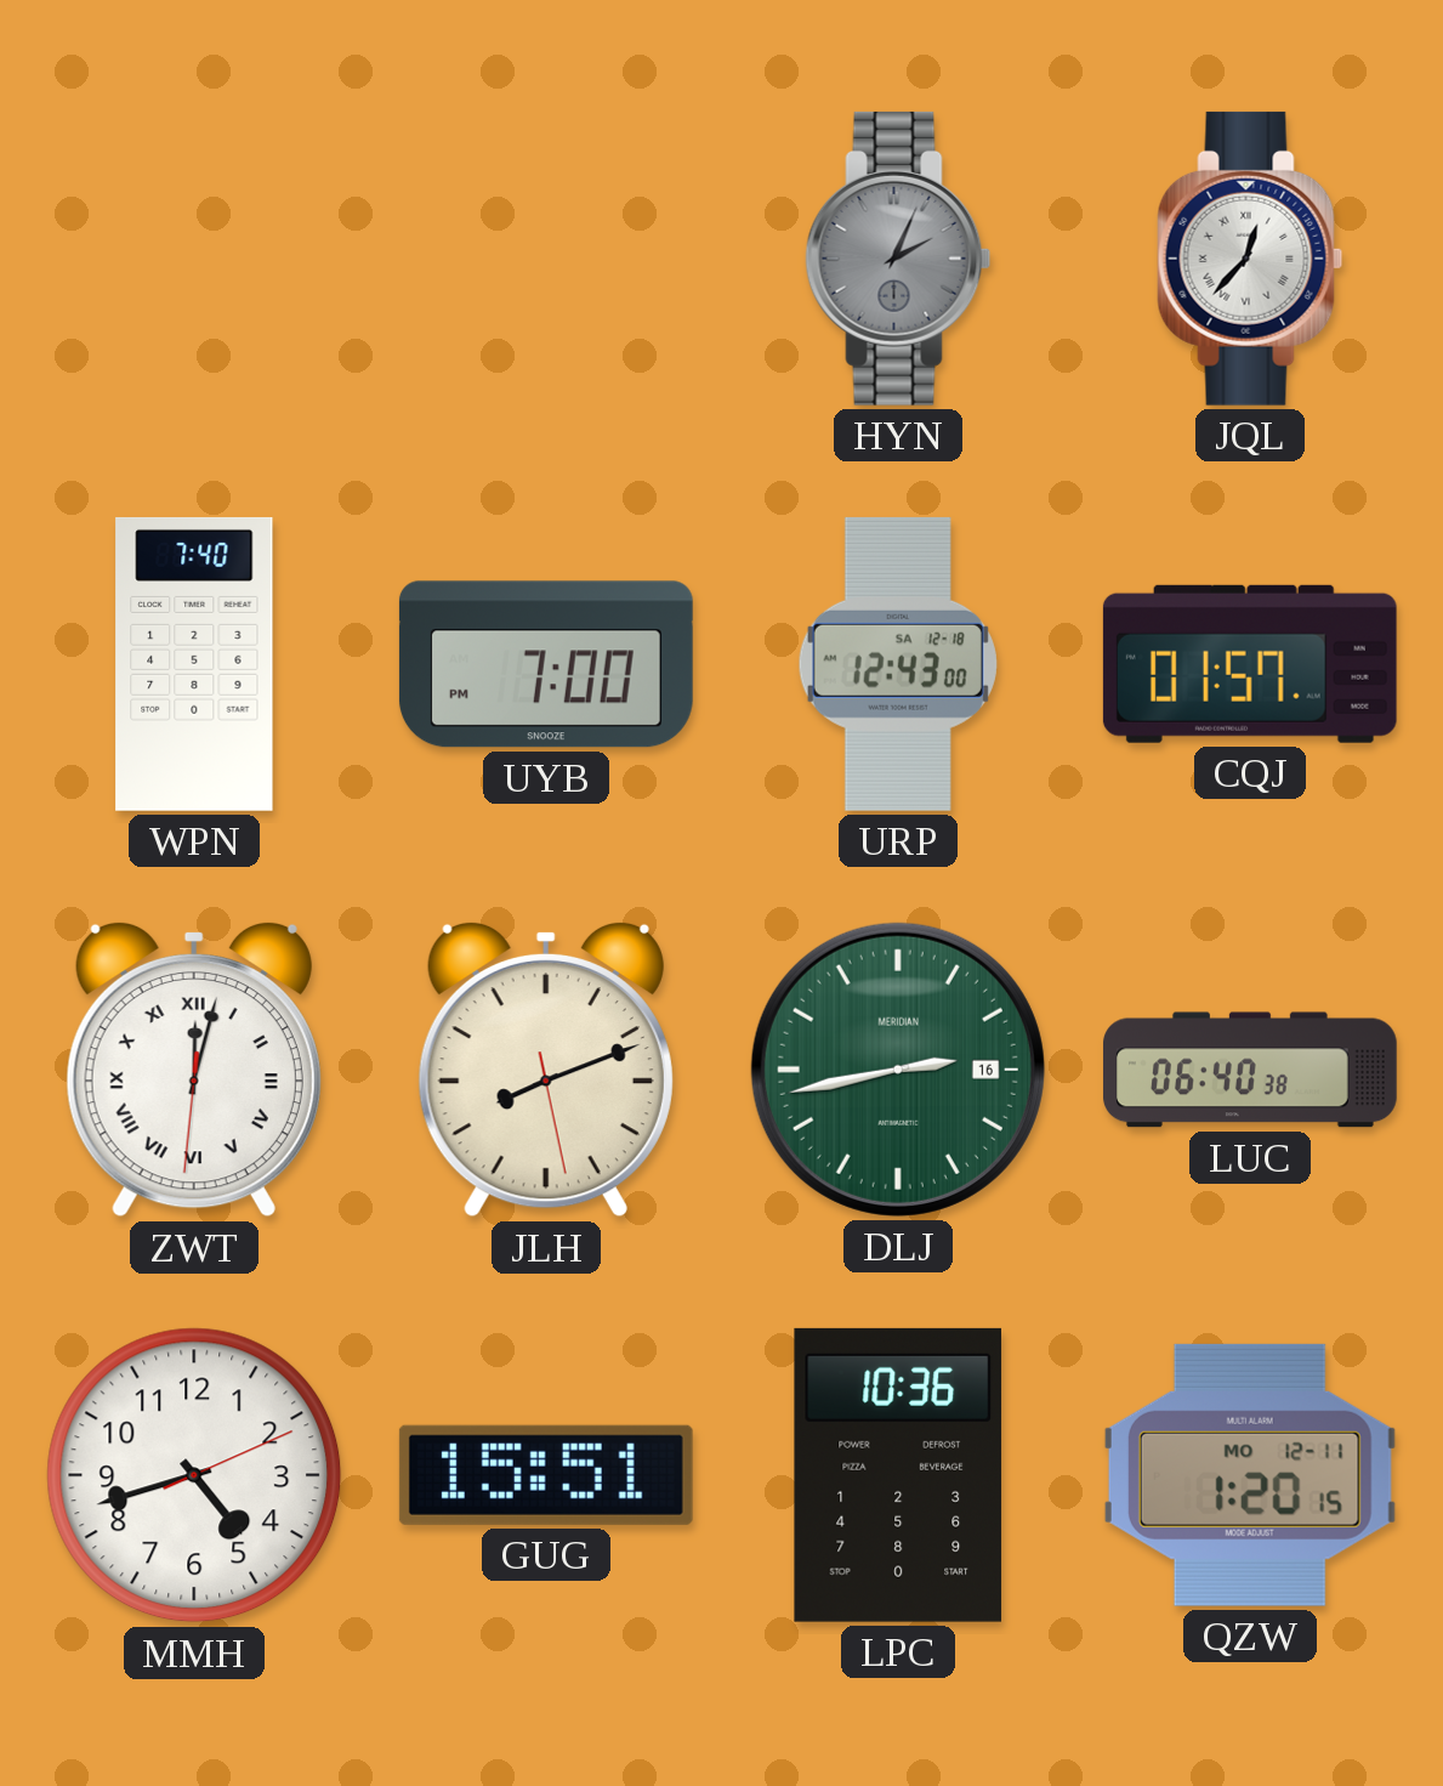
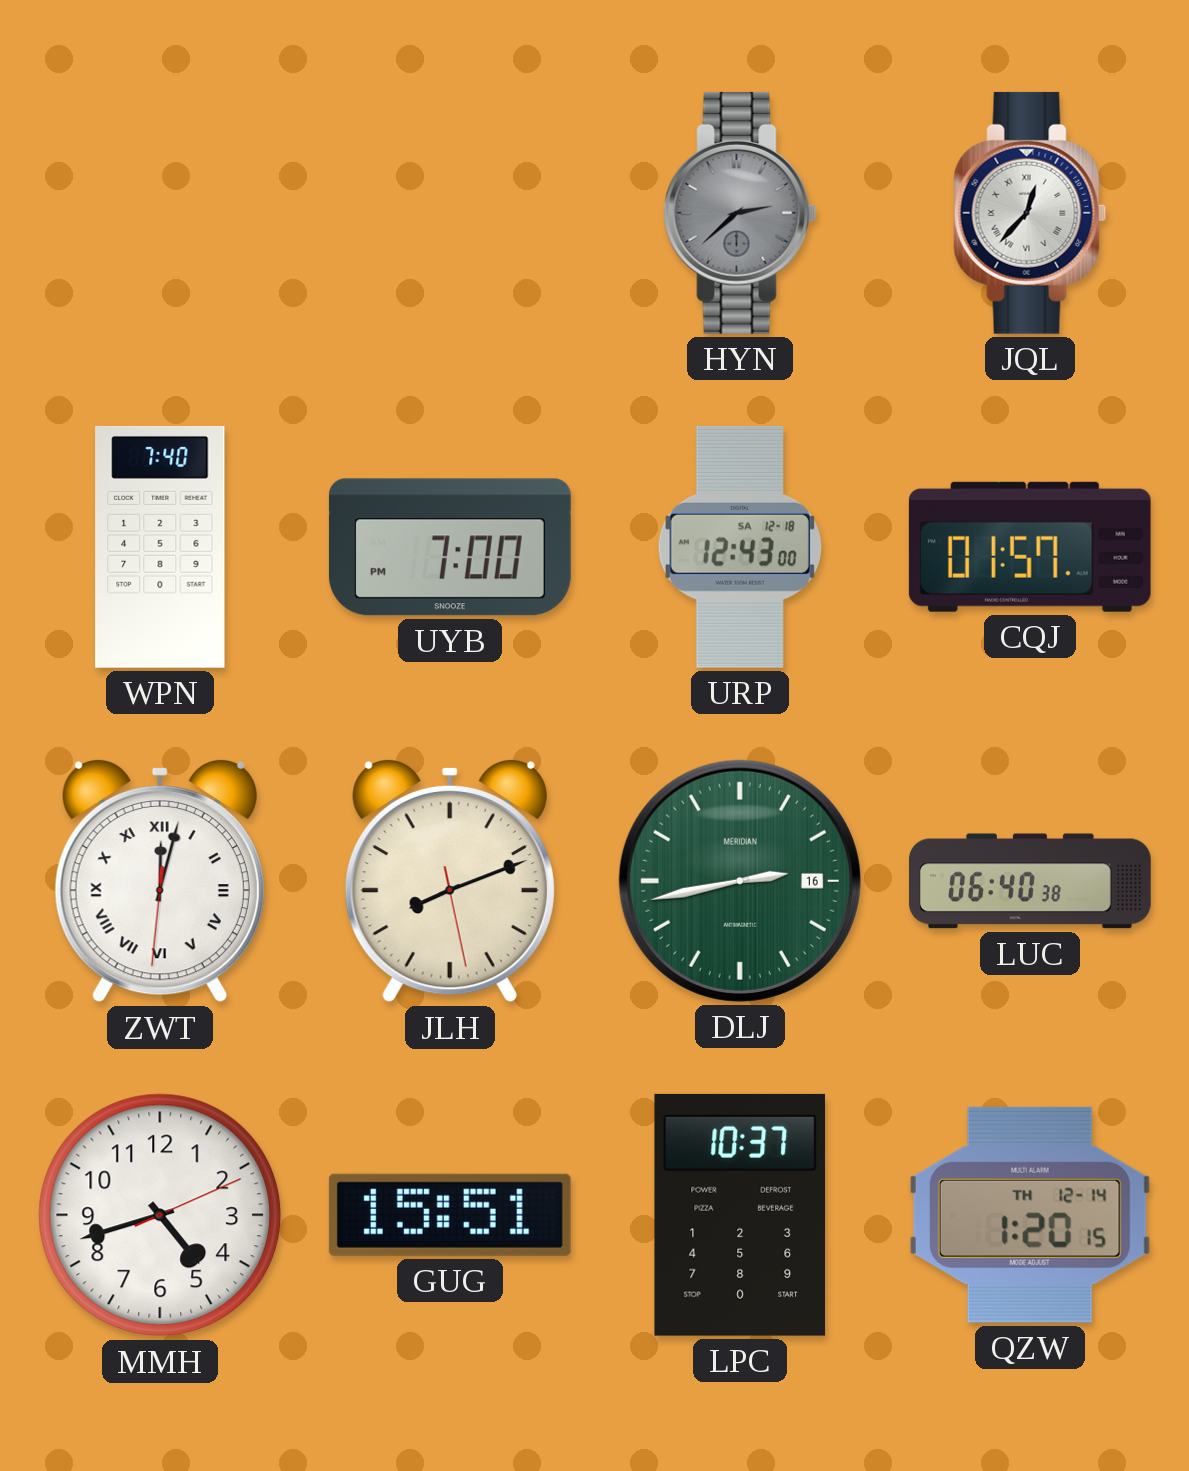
HYN: 2:04 -> 2:38 (740, 213)
LPC: 10:36 -> 10:37 (740, 1215)
QZW date: MO 12-11 -> TH 12-14 (1030, 1215)
